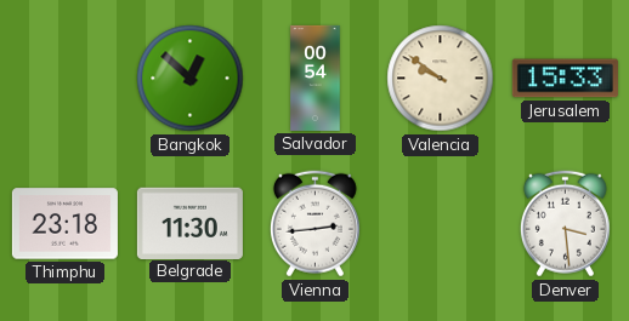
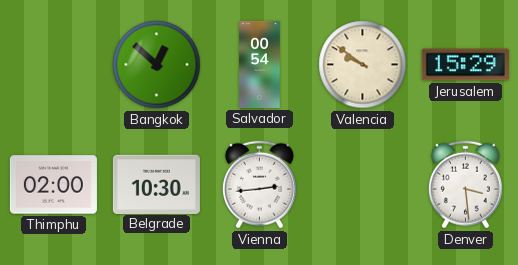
Jerusalem: 15:33 -> 15:29 (465, 65)
Thimphu: 23:18 -> 02:00 (53, 185)
Belgrade: 11:30 -> 10:30 (156, 184)
